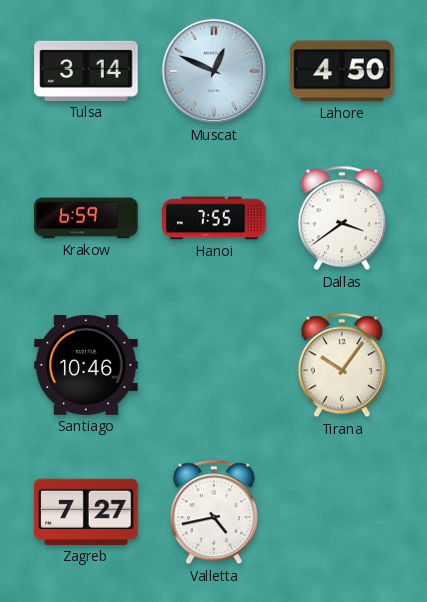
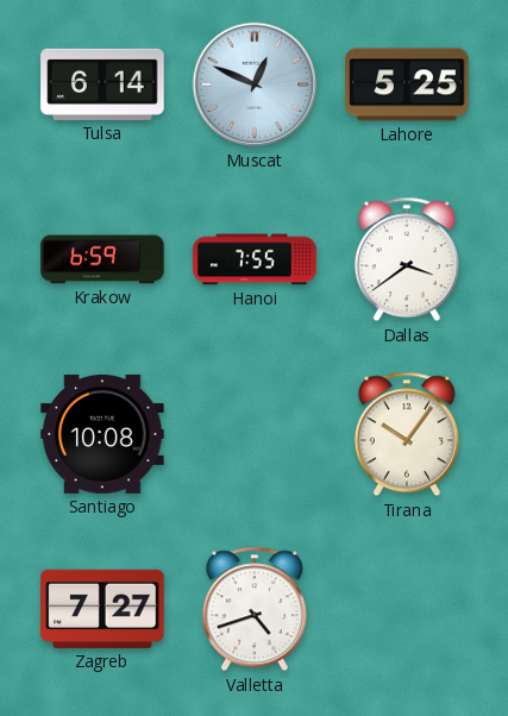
Tulsa: 3:14 -> 6:14 (102, 84)
Lahore: 4:50 -> 5:25 (407, 84)
Santiago: 10:46 -> 10:08 (102, 434)
Valletta: 4:43 -> 4:42 (255, 609)
